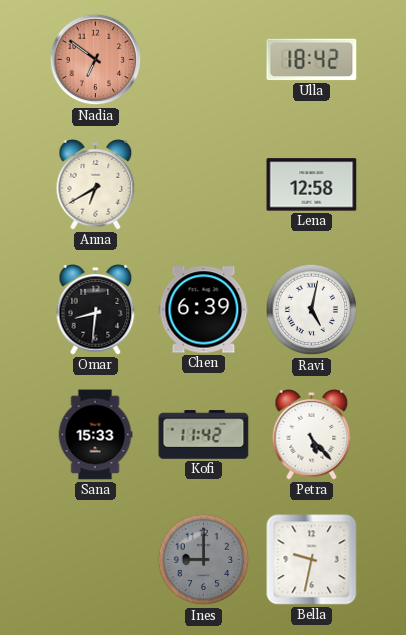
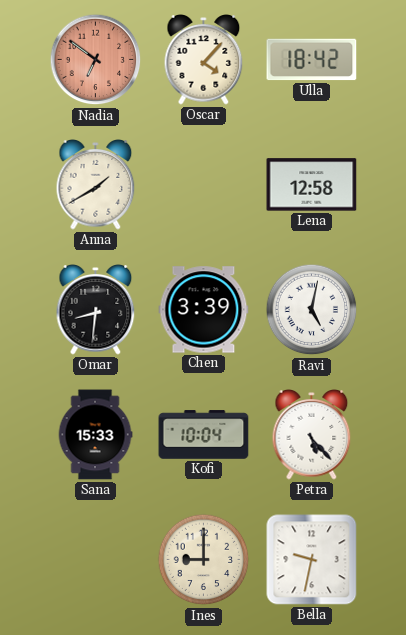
Oscar: none -> 4:07 (204, 60)
Anna: 6:40 -> 1:40 (96, 185)
Chen: 6:39 -> 3:39 (204, 310)
Kofi: 11:42 -> 10:04 (204, 435)
Ines dial: grey -> cream (204, 560)
